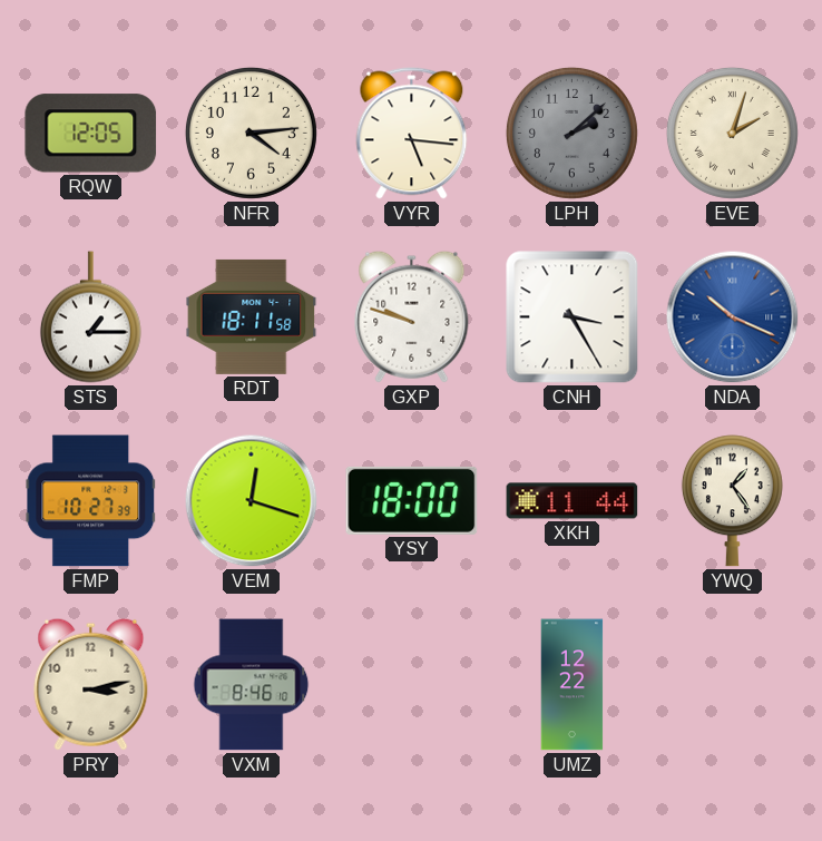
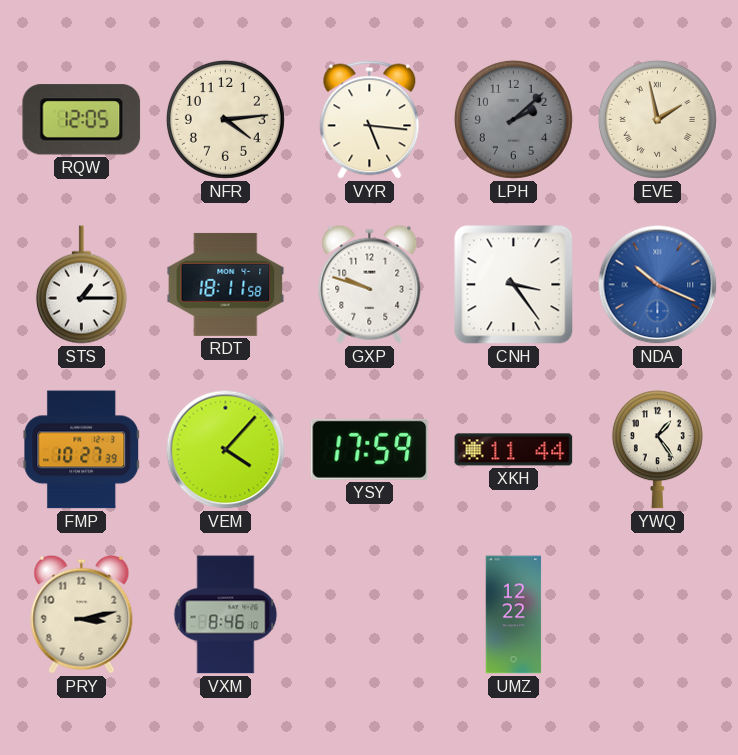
EVE: 2:03 -> 1:58 (657, 119)
CNH: 3:25 -> 3:24 (514, 285)
VEM: 12:18 -> 4:07 (226, 450)
YSY: 18:00 -> 17:59 (370, 449)
